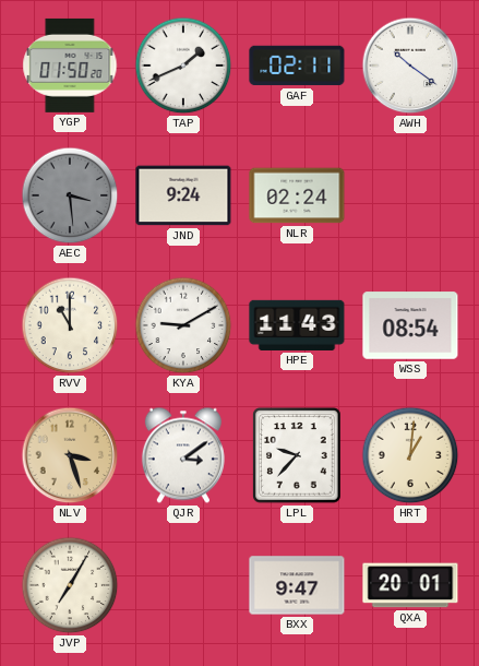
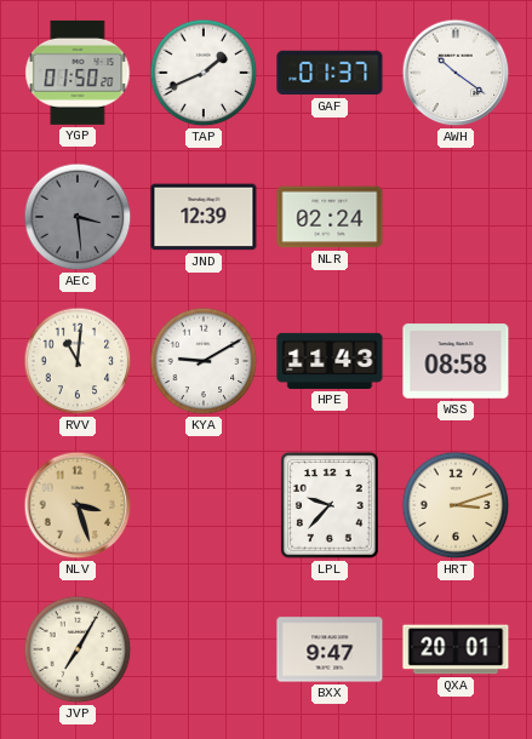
GAF: 02:11 -> 01:37 (330, 73)
JND: 9:24 -> 12:39 (204, 217)
RVV: 11:00 -> 11:01 (78, 361)
WSS: 08:54 -> 08:58 (456, 361)
QJR: 3:09 -> none (183, 455)
HRT: 1:01 -> 3:12 (456, 505)
